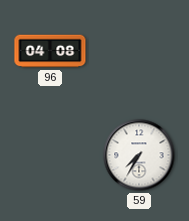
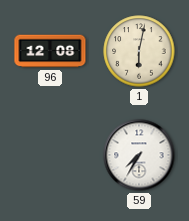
96: 04:08 -> 12:08 (50, 51)
1: none -> 6:02 (139, 51)
